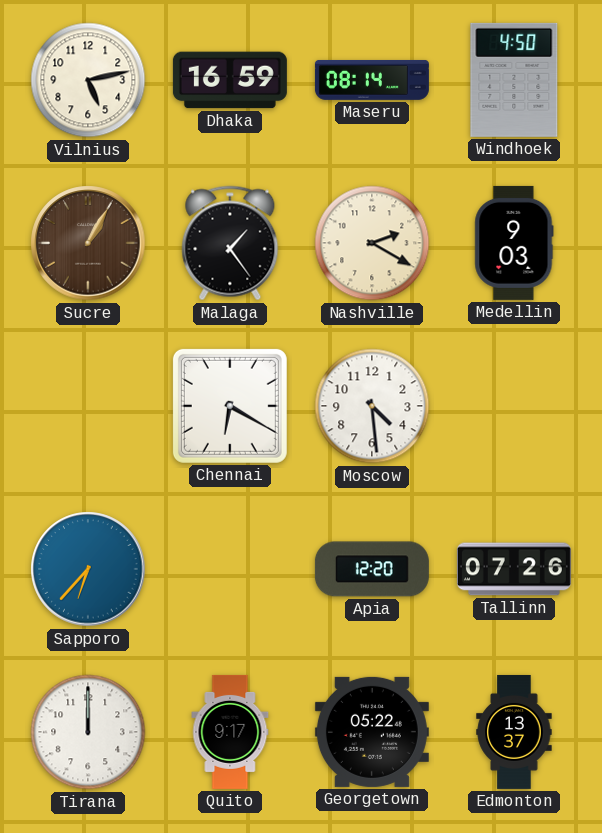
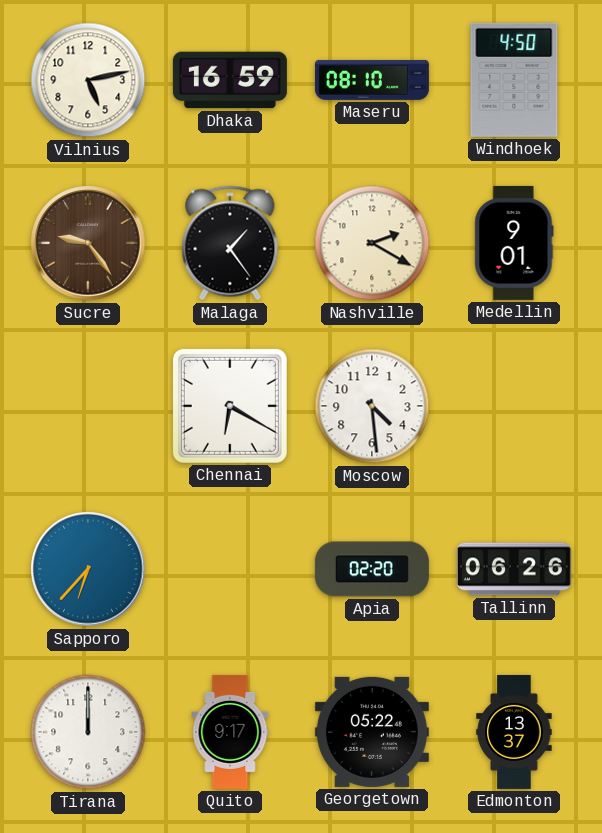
Maseru: 08:14 -> 08:10 (372, 80)
Sucre: 1:05 -> 9:24 (88, 243)
Medellin: 9:03 -> 9:01 (514, 243)
Apia: 12:20 -> 02:20 (372, 569)
Tallinn: 07:26 -> 06:26 (514, 569)
